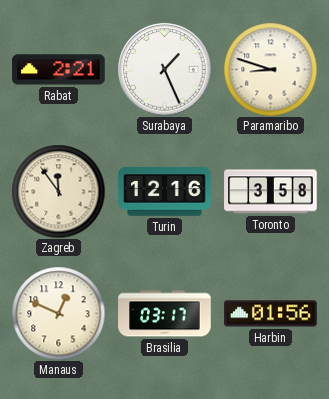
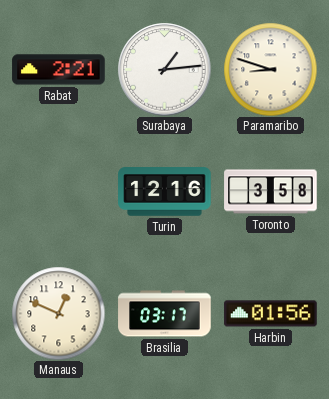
Surabaya: 1:26 -> 1:14 (164, 69)
Zagreb: 11:54 -> none (58, 191)
